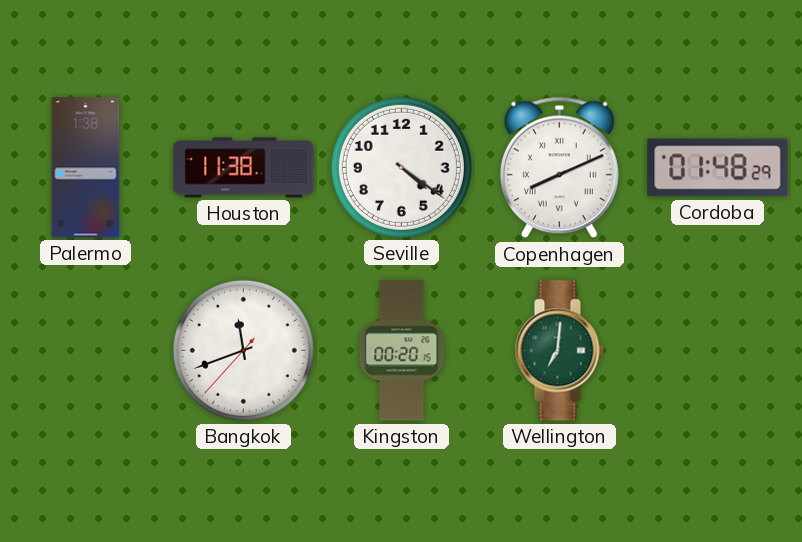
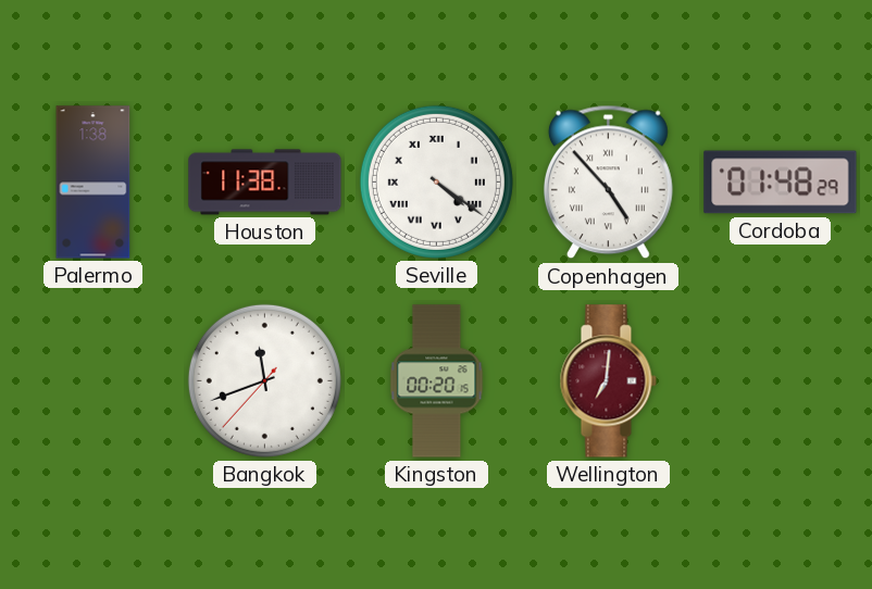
Seville numerals: Arabic -> Roman (436, 181)
Copenhagen: 8:11 -> 4:53 (608, 183)
Wellington dial: green -> burgundy (608, 381)
